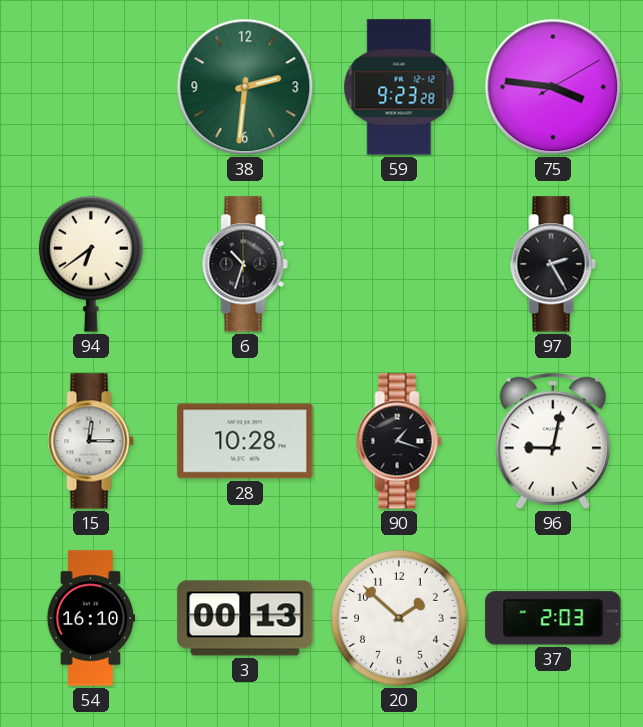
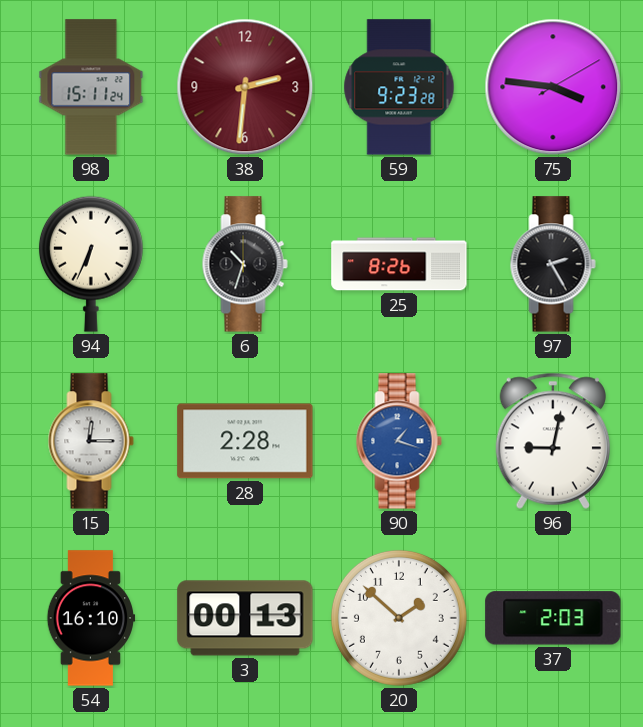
98: none -> 15:11 (91, 87)
38 dial: green -> burgundy (245, 87)
94: 6:39 -> 6:34 (91, 264)
25: none -> 8:26 (399, 264)
28: 10:28 -> 2:28 (245, 441)
90 dial: black -> blue (399, 441)
